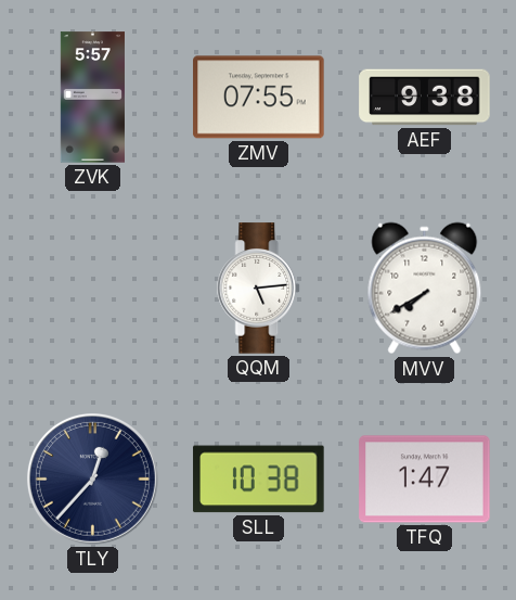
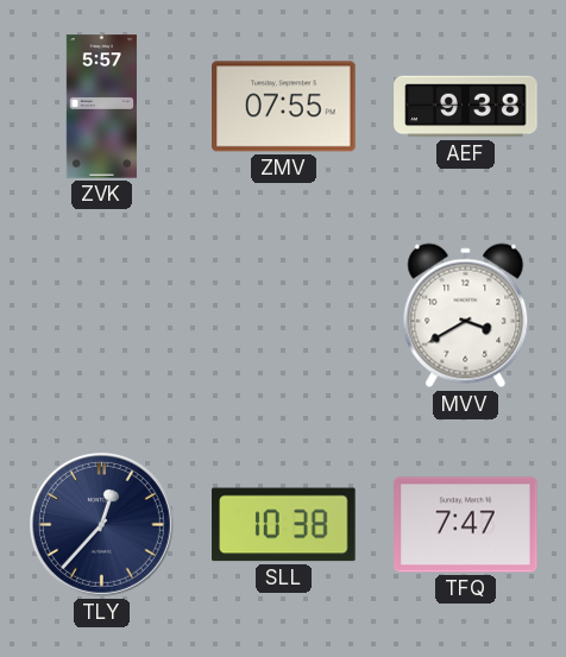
QQM: 5:14 -> none (259, 289)
MVV: 7:40 -> 3:40 (466, 316)
TFQ: 1:47 -> 7:47 (466, 525)
